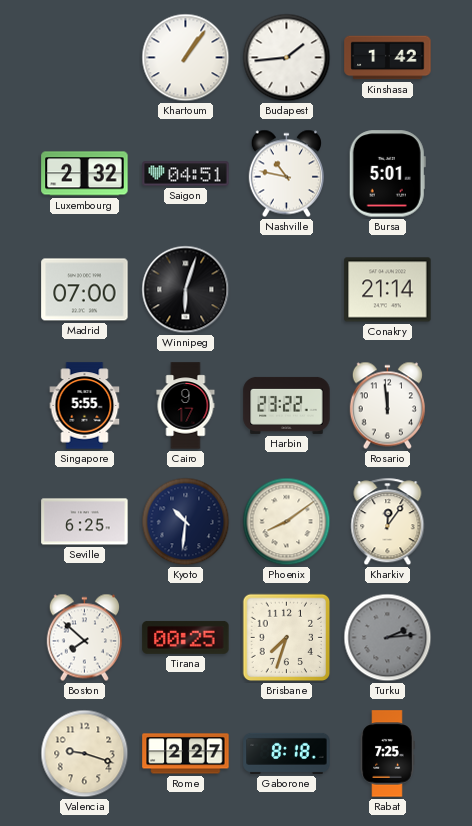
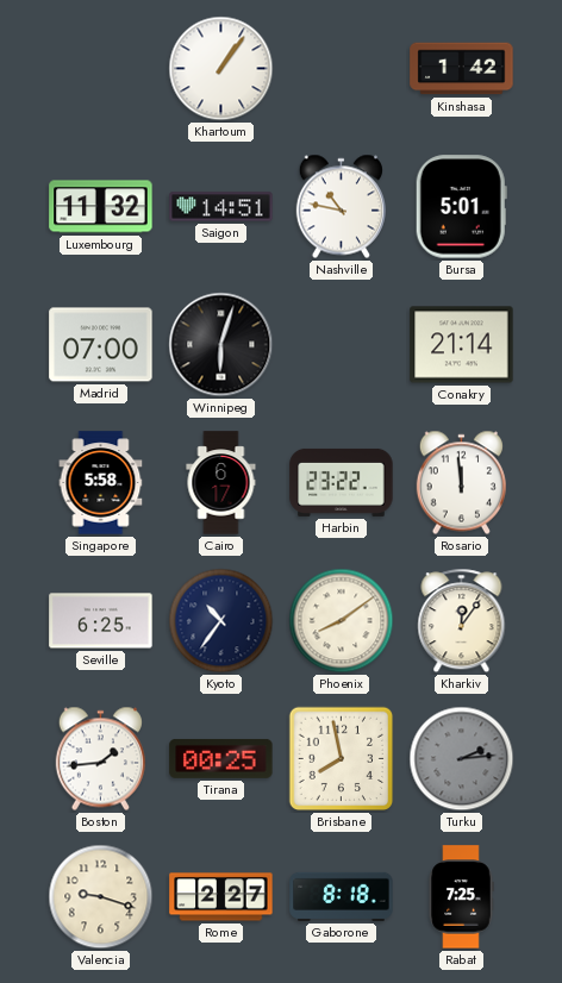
Budapest: 1:44 -> none (287, 58)
Luxembourg: 2:32 -> 11:32 (101, 207)
Saigon: 04:51 -> 14:51 (221, 207)
Singapore: 5:55 -> 5:58 (101, 483)
Cairo: 9:17 -> 6:17 (221, 483)
Kyoto: 10:31 -> 10:36 (221, 621)
Boston: 7:52 -> 1:44 (100, 759)
Brisbane: 7:33 -> 7:58 (342, 759)
